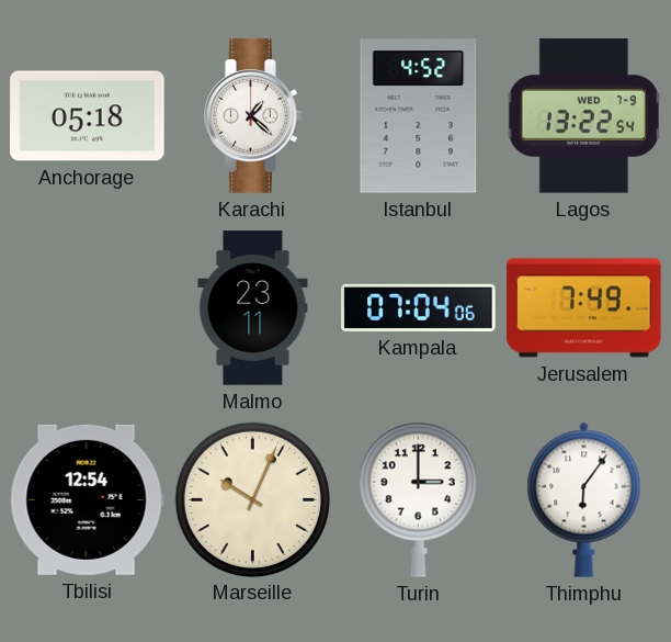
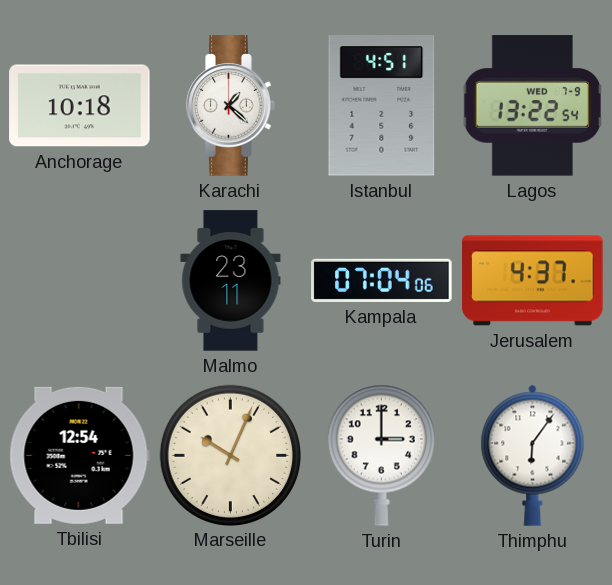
Anchorage: 05:18 -> 10:18 (80, 106)
Istanbul: 4:52 -> 4:51 (382, 106)
Jerusalem: 7:49 -> 4:37 (533, 281)
